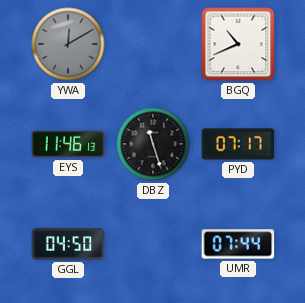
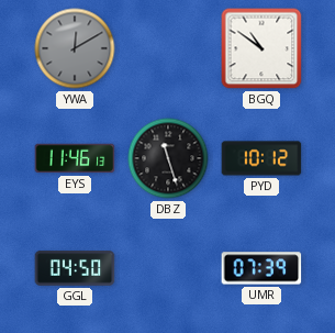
BGQ: 10:41 -> 10:51 (261, 48)
PYD: 07:17 -> 10:12 (261, 158)
UMR: 07:44 -> 07:39 (261, 268)
